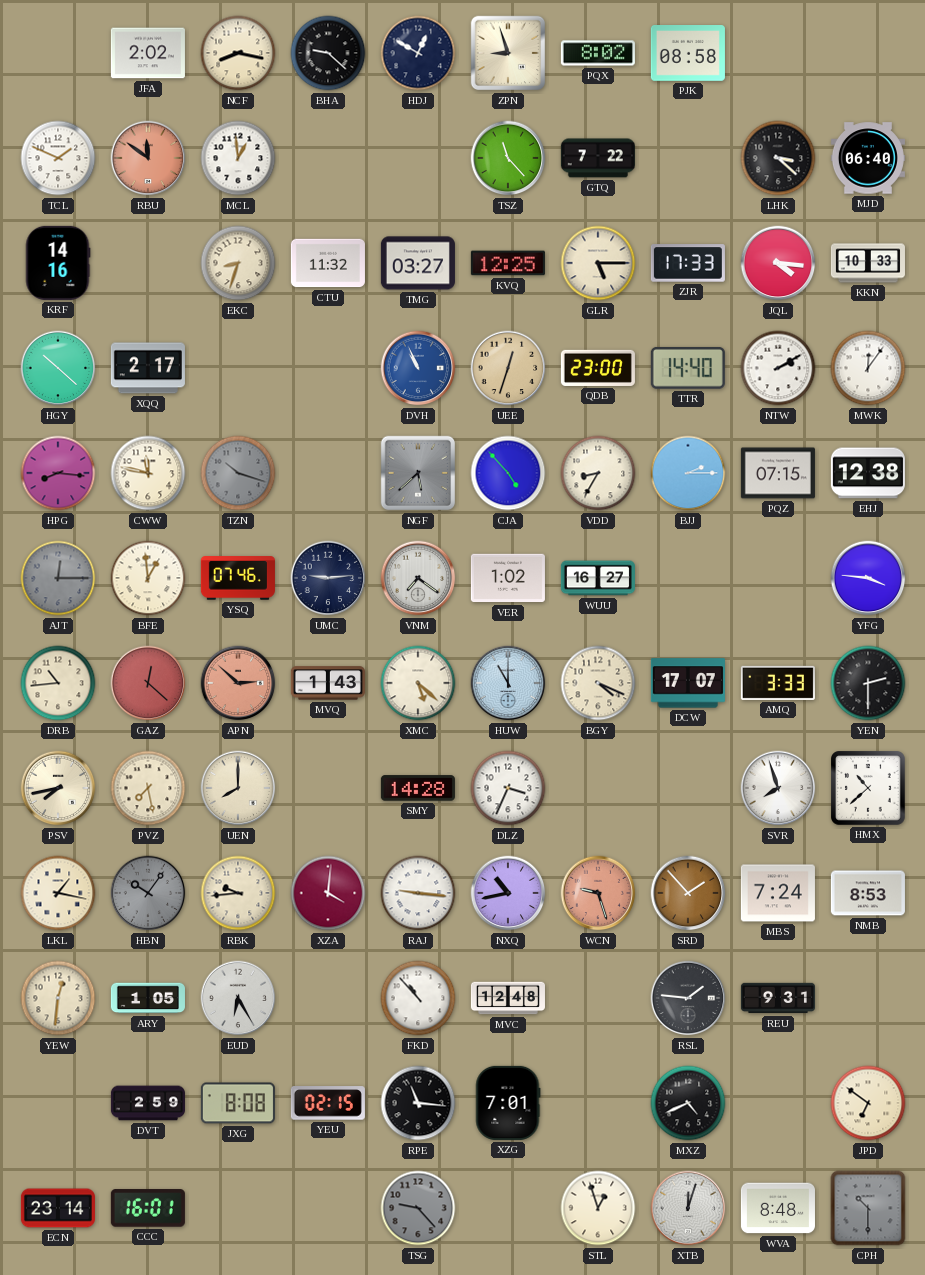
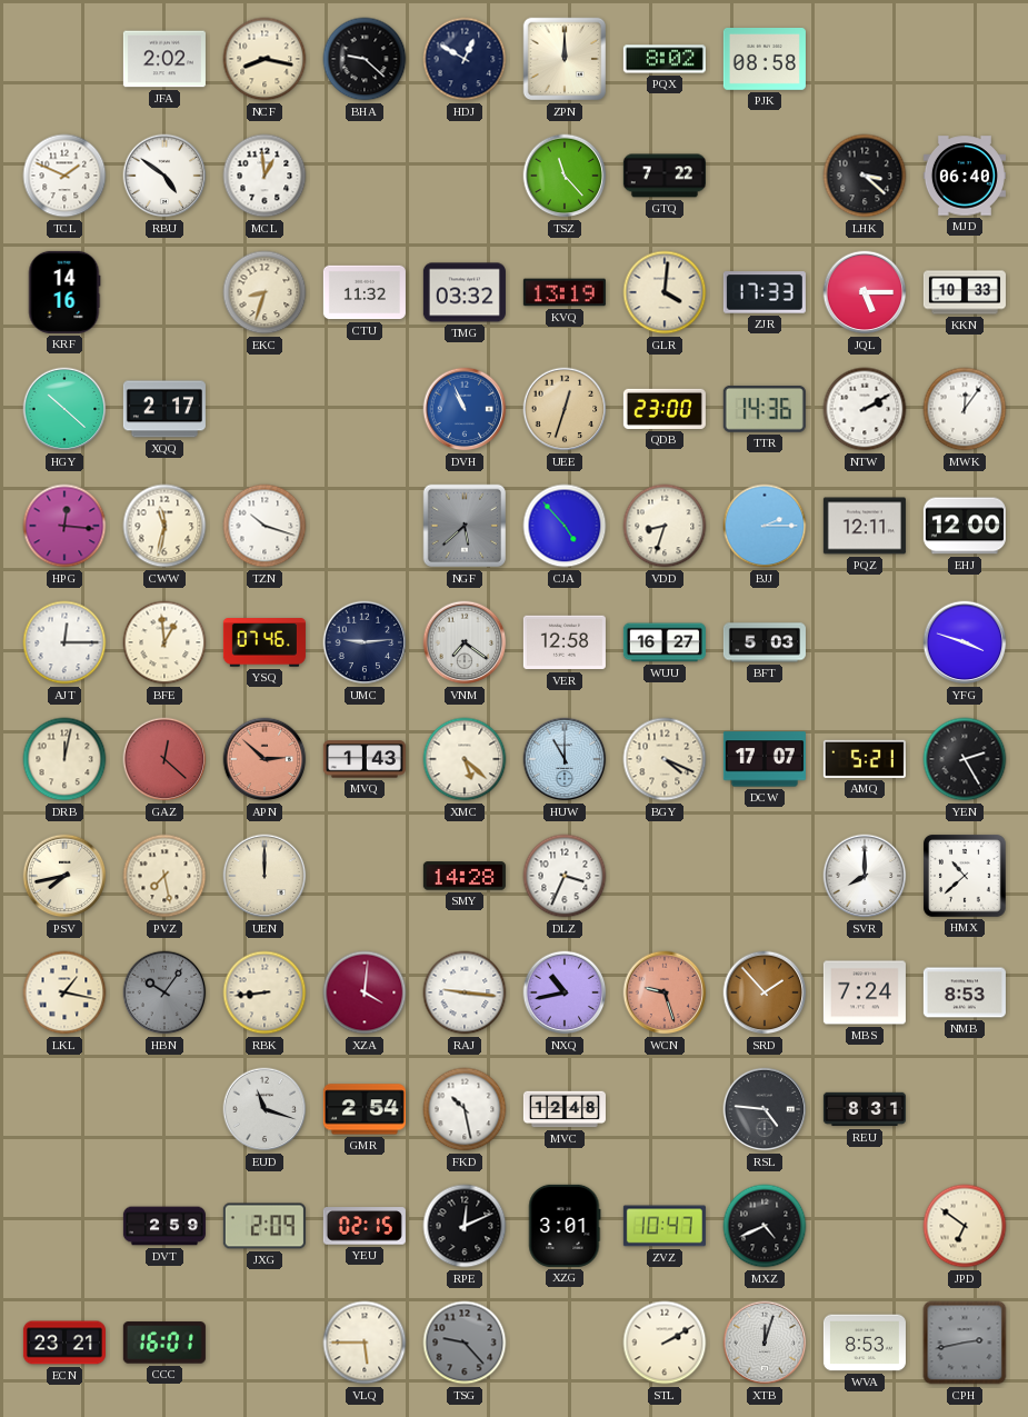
ZPN: 8:57 -> 12:00 (565, 59)
RBU: 11:51 -> 4:51 (164, 176)
RBU dial: salmon -> white (164, 176)
TMG: 03:27 -> 03:32 (465, 292)
KVQ: 12:25 -> 13:19 (565, 292)
GLR: 5:15 -> 4:01 (665, 292)
JQL: 4:16 -> 5:15 (865, 292)
TTR: 14:40 -> 14:36 (765, 409)
HPG: 8:16 -> 12:16 (64, 526)
CWW: 11:47 -> 11:32 (164, 526)
TZN dial: grey -> white (265, 526)
VDD: 8:35 -> 8:33 (665, 526)
PQZ: 07:15 -> 12:11 (865, 526)
EHJ: 12:38 -> 12:00 (965, 526)
AJT dial: grey -> white (64, 642)
VER: 1:02 -> 12:58 (565, 642)
BFT: none -> 5:03 (765, 642)
YFG: 3:46 -> 3:48 (965, 642)
DRB: 10:44 -> 12:02 (64, 759)
AMQ: 3:33 -> 5:21 (865, 759)
YEN: 2:30 -> 2:25 (965, 759)
UEN: 8:00 -> 12:00 (265, 876)
SVR: 7:57 -> 8:00 (865, 876)
RBK: 9:44 -> 8:44 (265, 992)
YEW: 12:31 -> none (58, 998)
ARY: 1:05 -> none (148, 998)
EUD: 6:25 -> 11:18 (265, 1109)
GMR: none -> 2:54 (365, 1109)
FKD: 10:53 -> 10:28 (465, 1109)
RSL: 1:46 -> 4:46 (765, 1109)
REU: 9:31 -> 8:31 (865, 1109)
JXG: 8:08 -> 2:09 (265, 1226)
RPE: 11:16 -> 12:11 (465, 1226)
XZG: 7:01 -> 3:01 (565, 1226)
ZVZ: none -> 10:47 (665, 1226)
ECN: 23:14 -> 23:21 (64, 1343)
VLQ: none -> 5:45 (365, 1343)
STL: 12:57 -> 2:10 (665, 1343)
WVA: 8:48 -> 8:53 (865, 1343)
CPH: 10:30 -> 2:43 (965, 1343)
